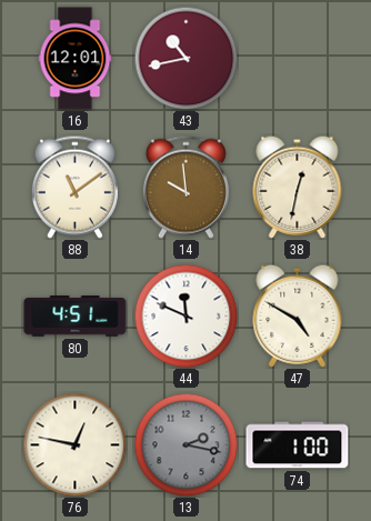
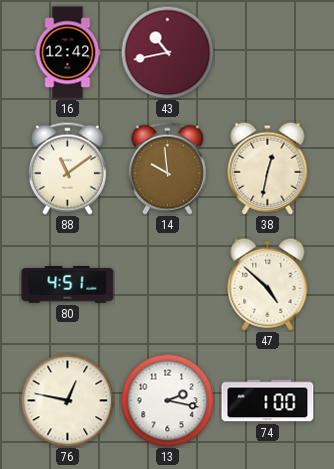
16: 12:01 -> 12:42 (68, 53)
44: 11:49 -> none (185, 315)
47: 4:50 -> 4:52 (268, 284)
13 dial: grey -> white (167, 400)
